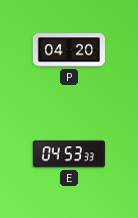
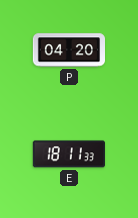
E: 04:53 -> 18:11 (69, 154)
